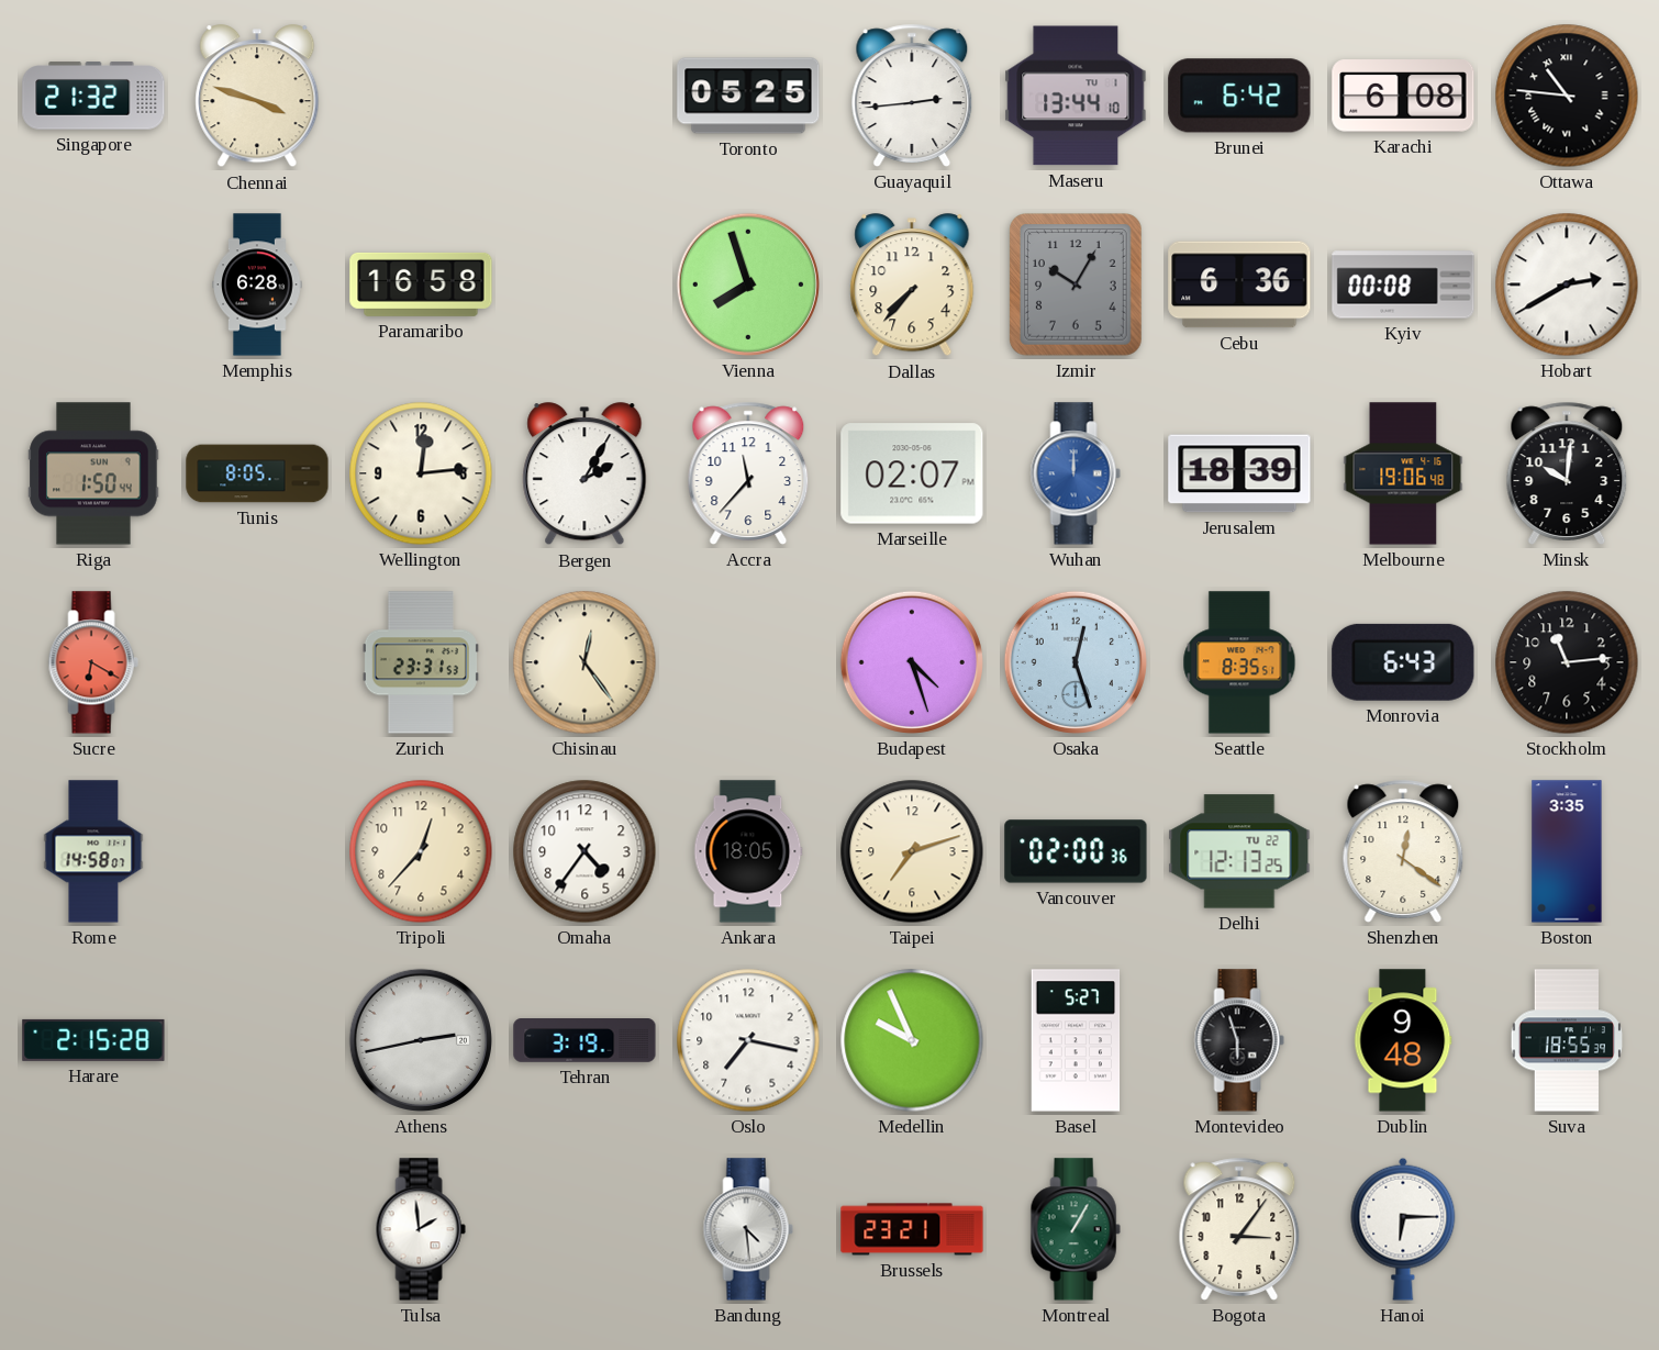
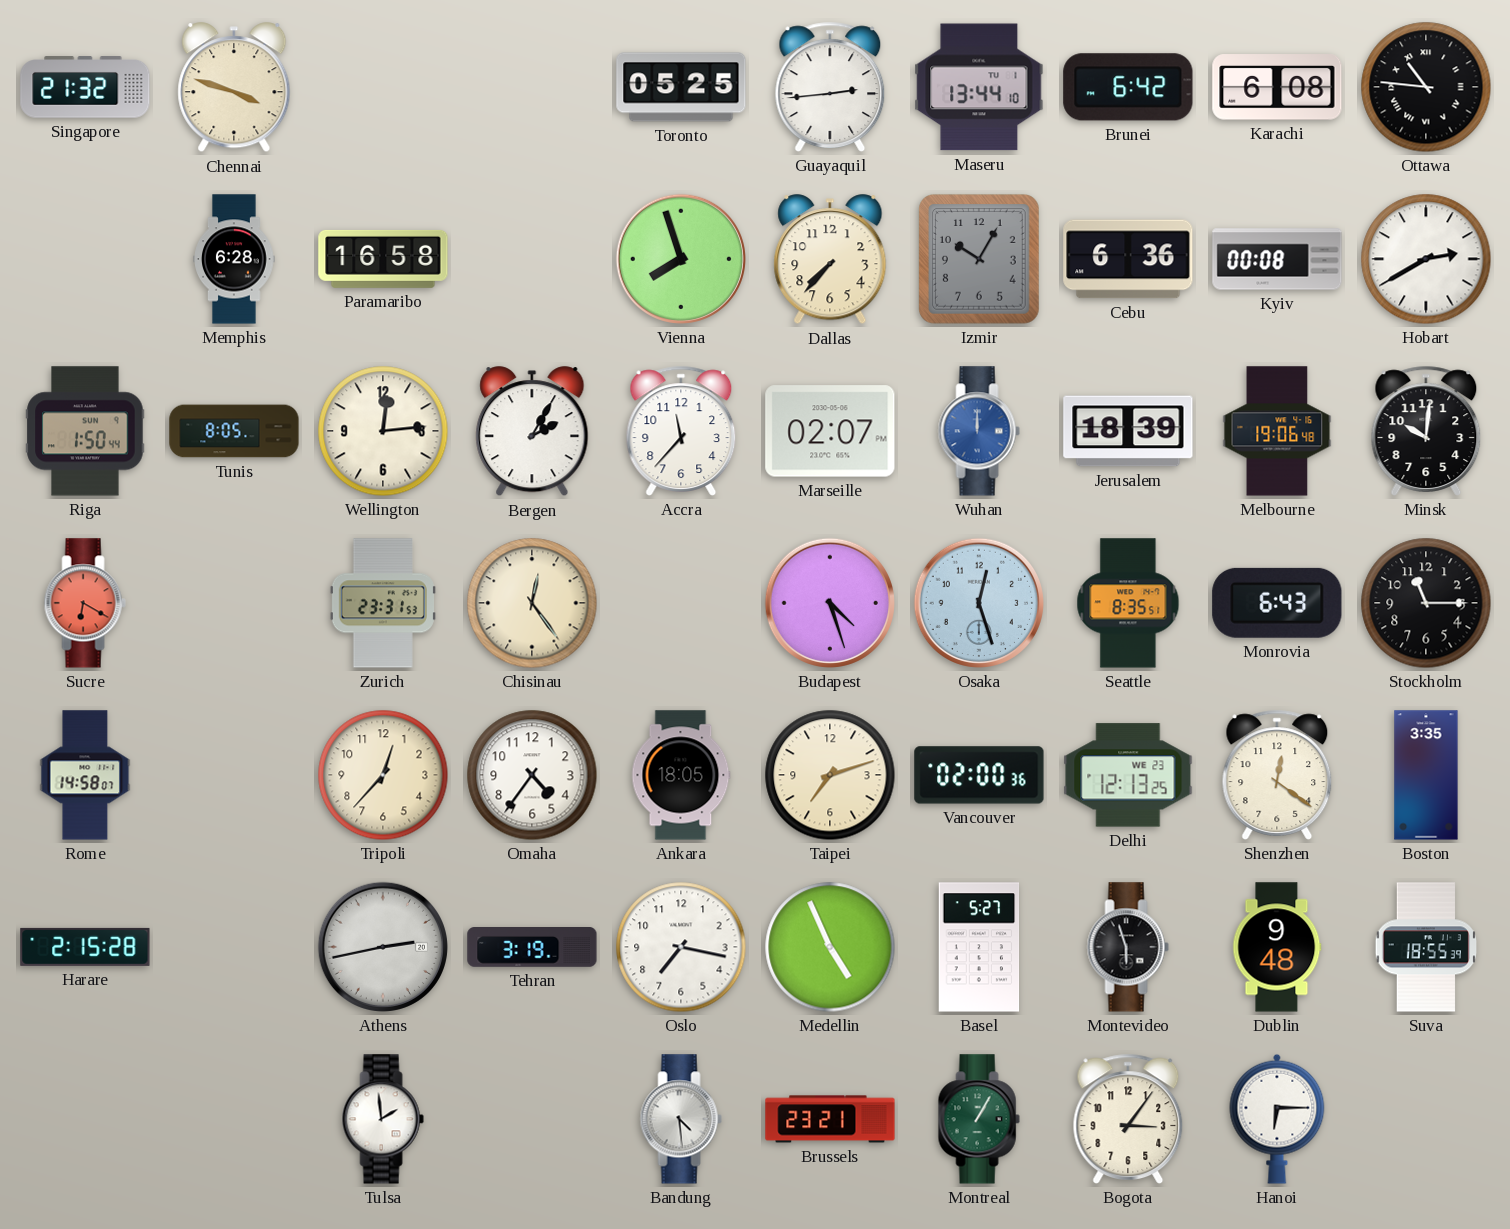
Stockholm: 11:14 -> 11:15 (1426, 603)
Delhi date: TU 22 -> WE 23 (1128, 775)
Medellin: 9:56 -> 4:56 (830, 947)
